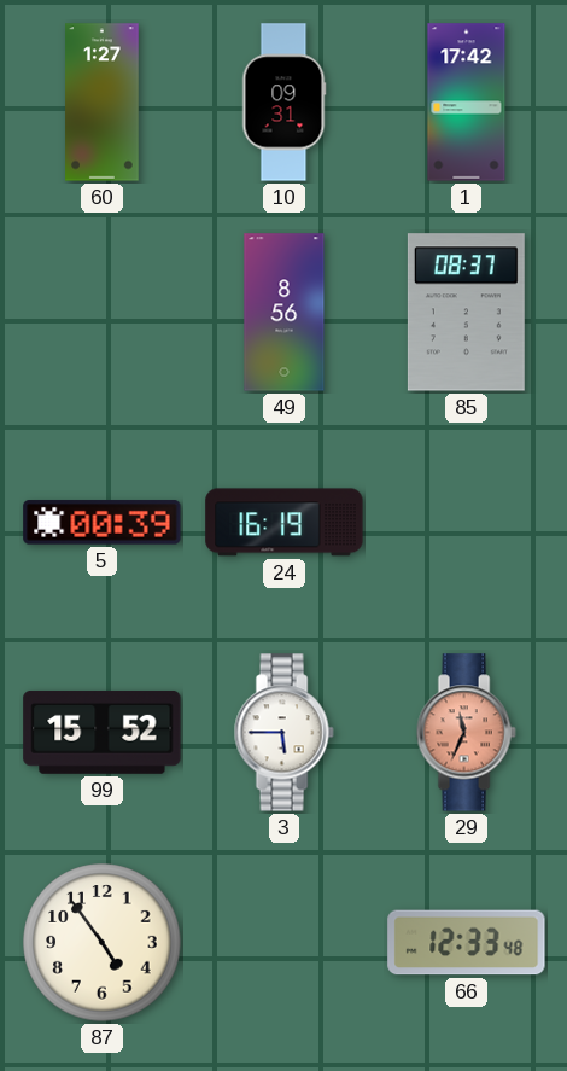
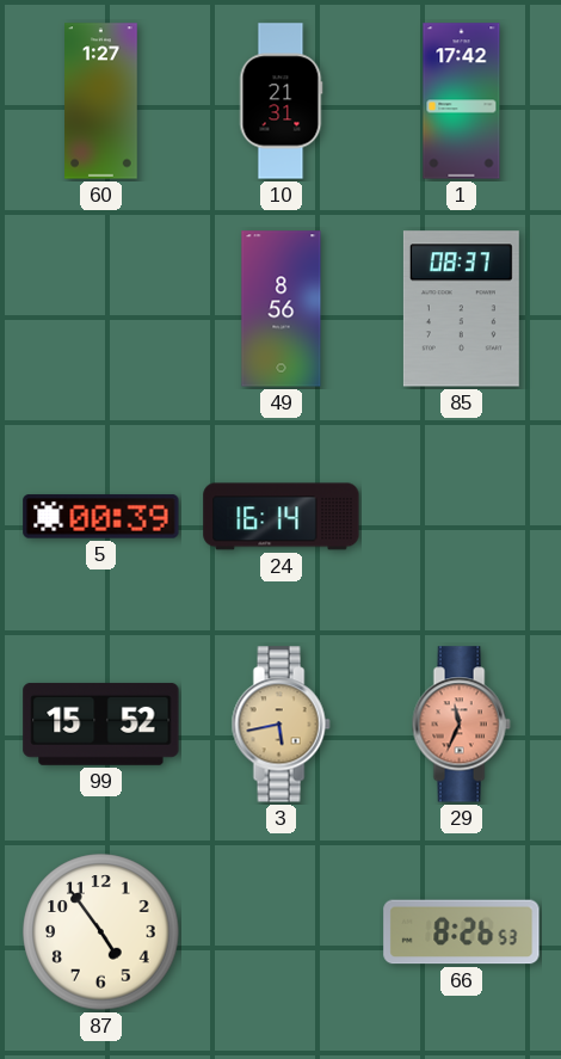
10: 09:31 -> 21:31 (282, 101)
24: 16:19 -> 16:14 (282, 517)
3: 5:45 -> 5:43 (280, 725)
3 dial: white -> champagne (280, 725)
66: 12:33 -> 8:26 (462, 932)
